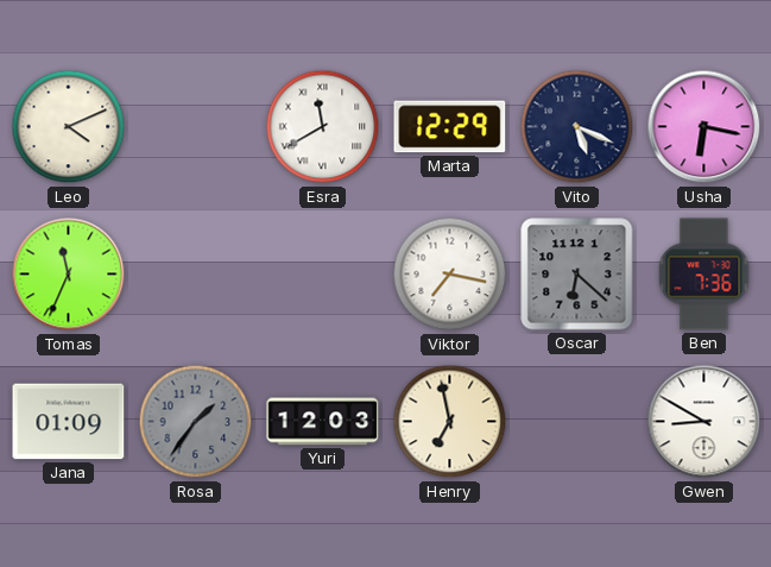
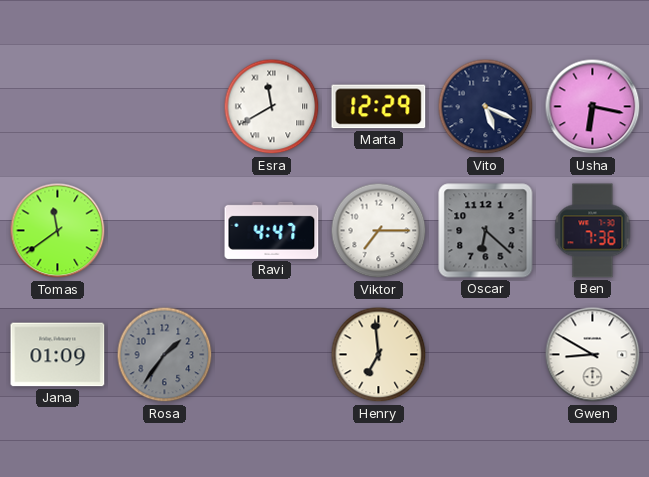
Leo: 4:11 -> none (69, 127)
Tomas: 11:34 -> 11:39 (58, 231)
Ravi: none -> 4:47 (272, 230)
Viktor: 7:17 -> 7:15 (379, 231)
Yuri: 12:03 -> none (323, 422)
Henry: 6:58 -> 6:59 (379, 355)
